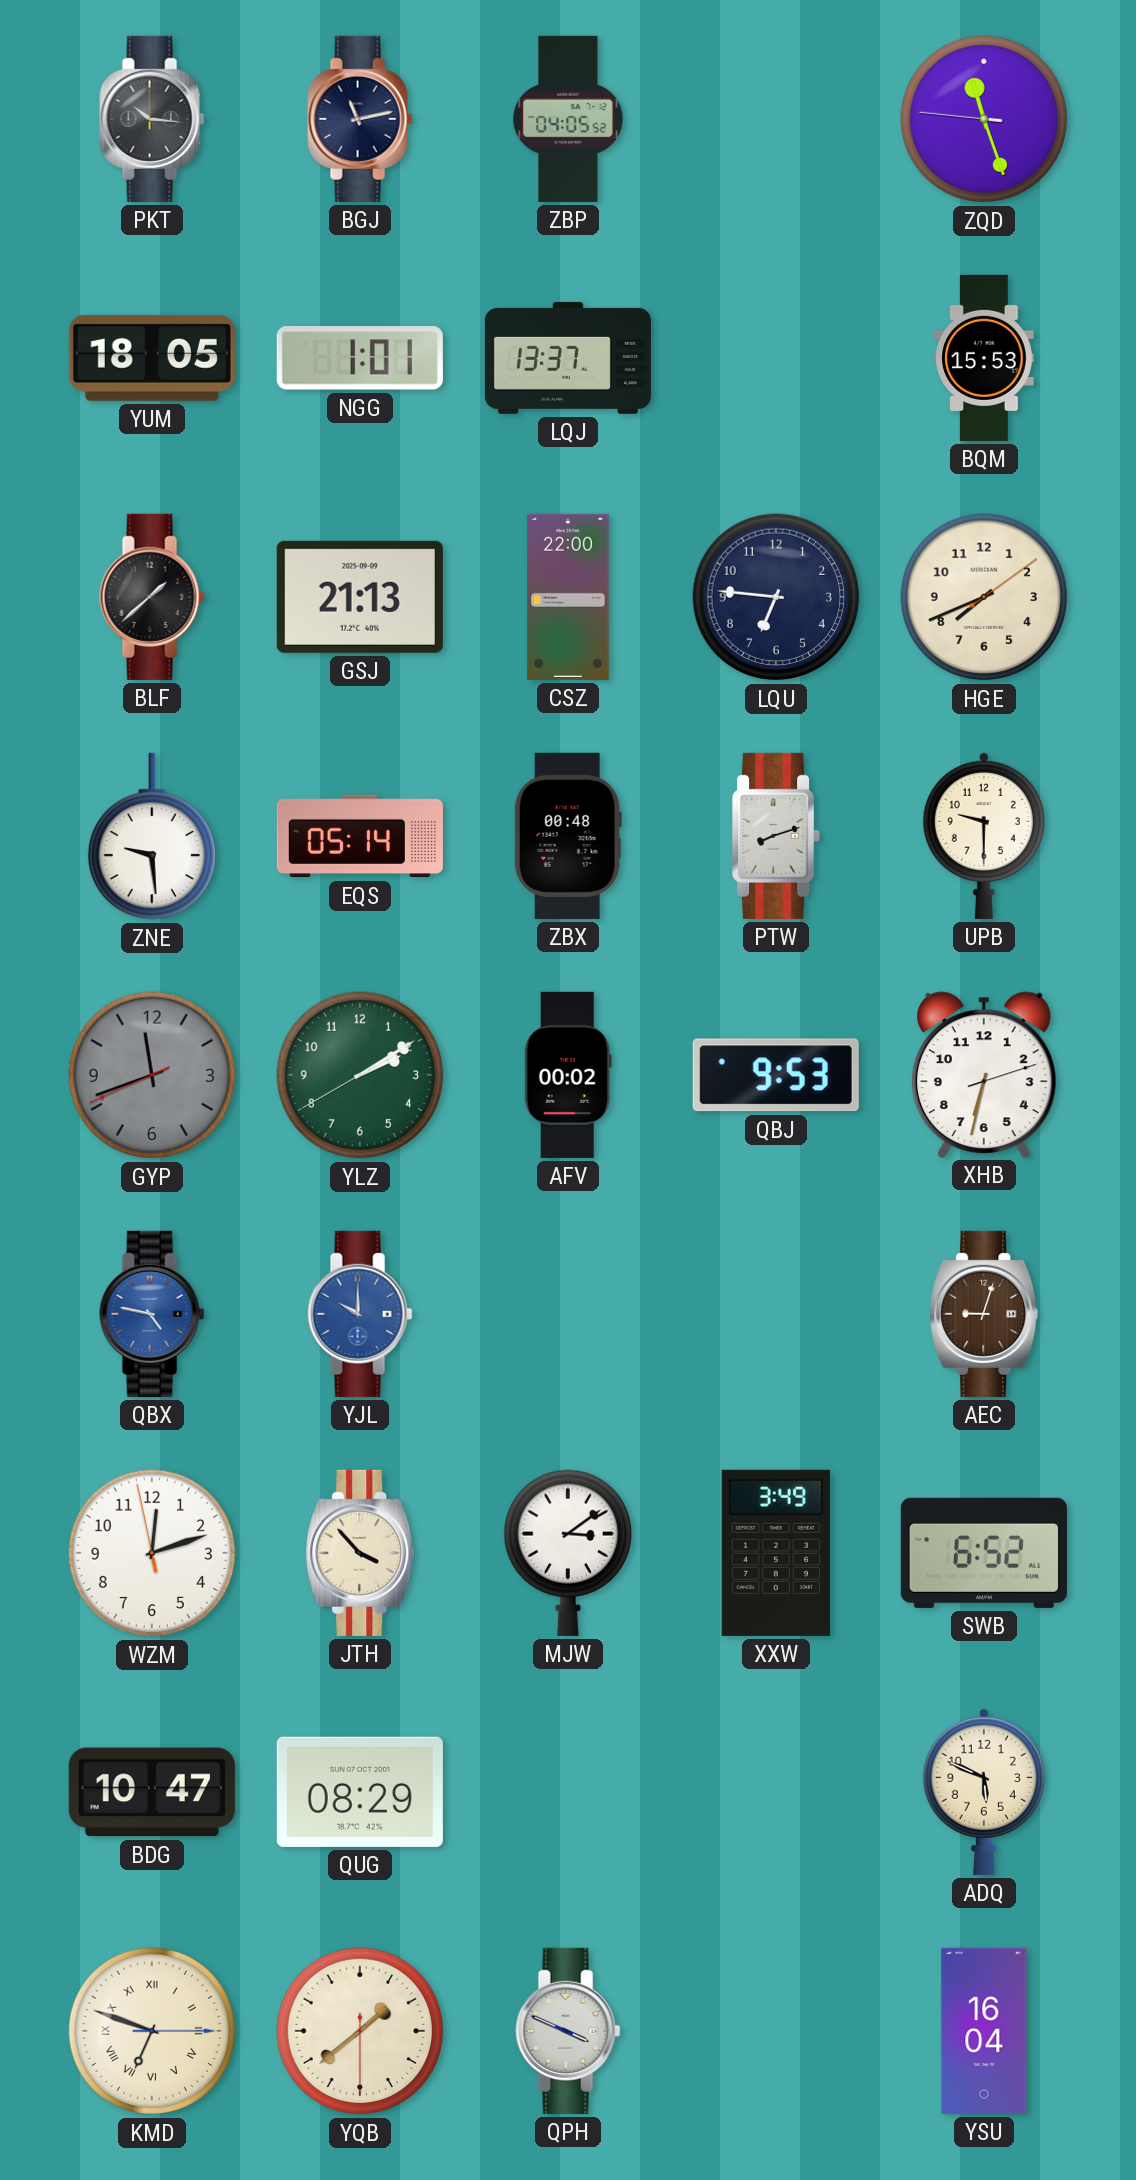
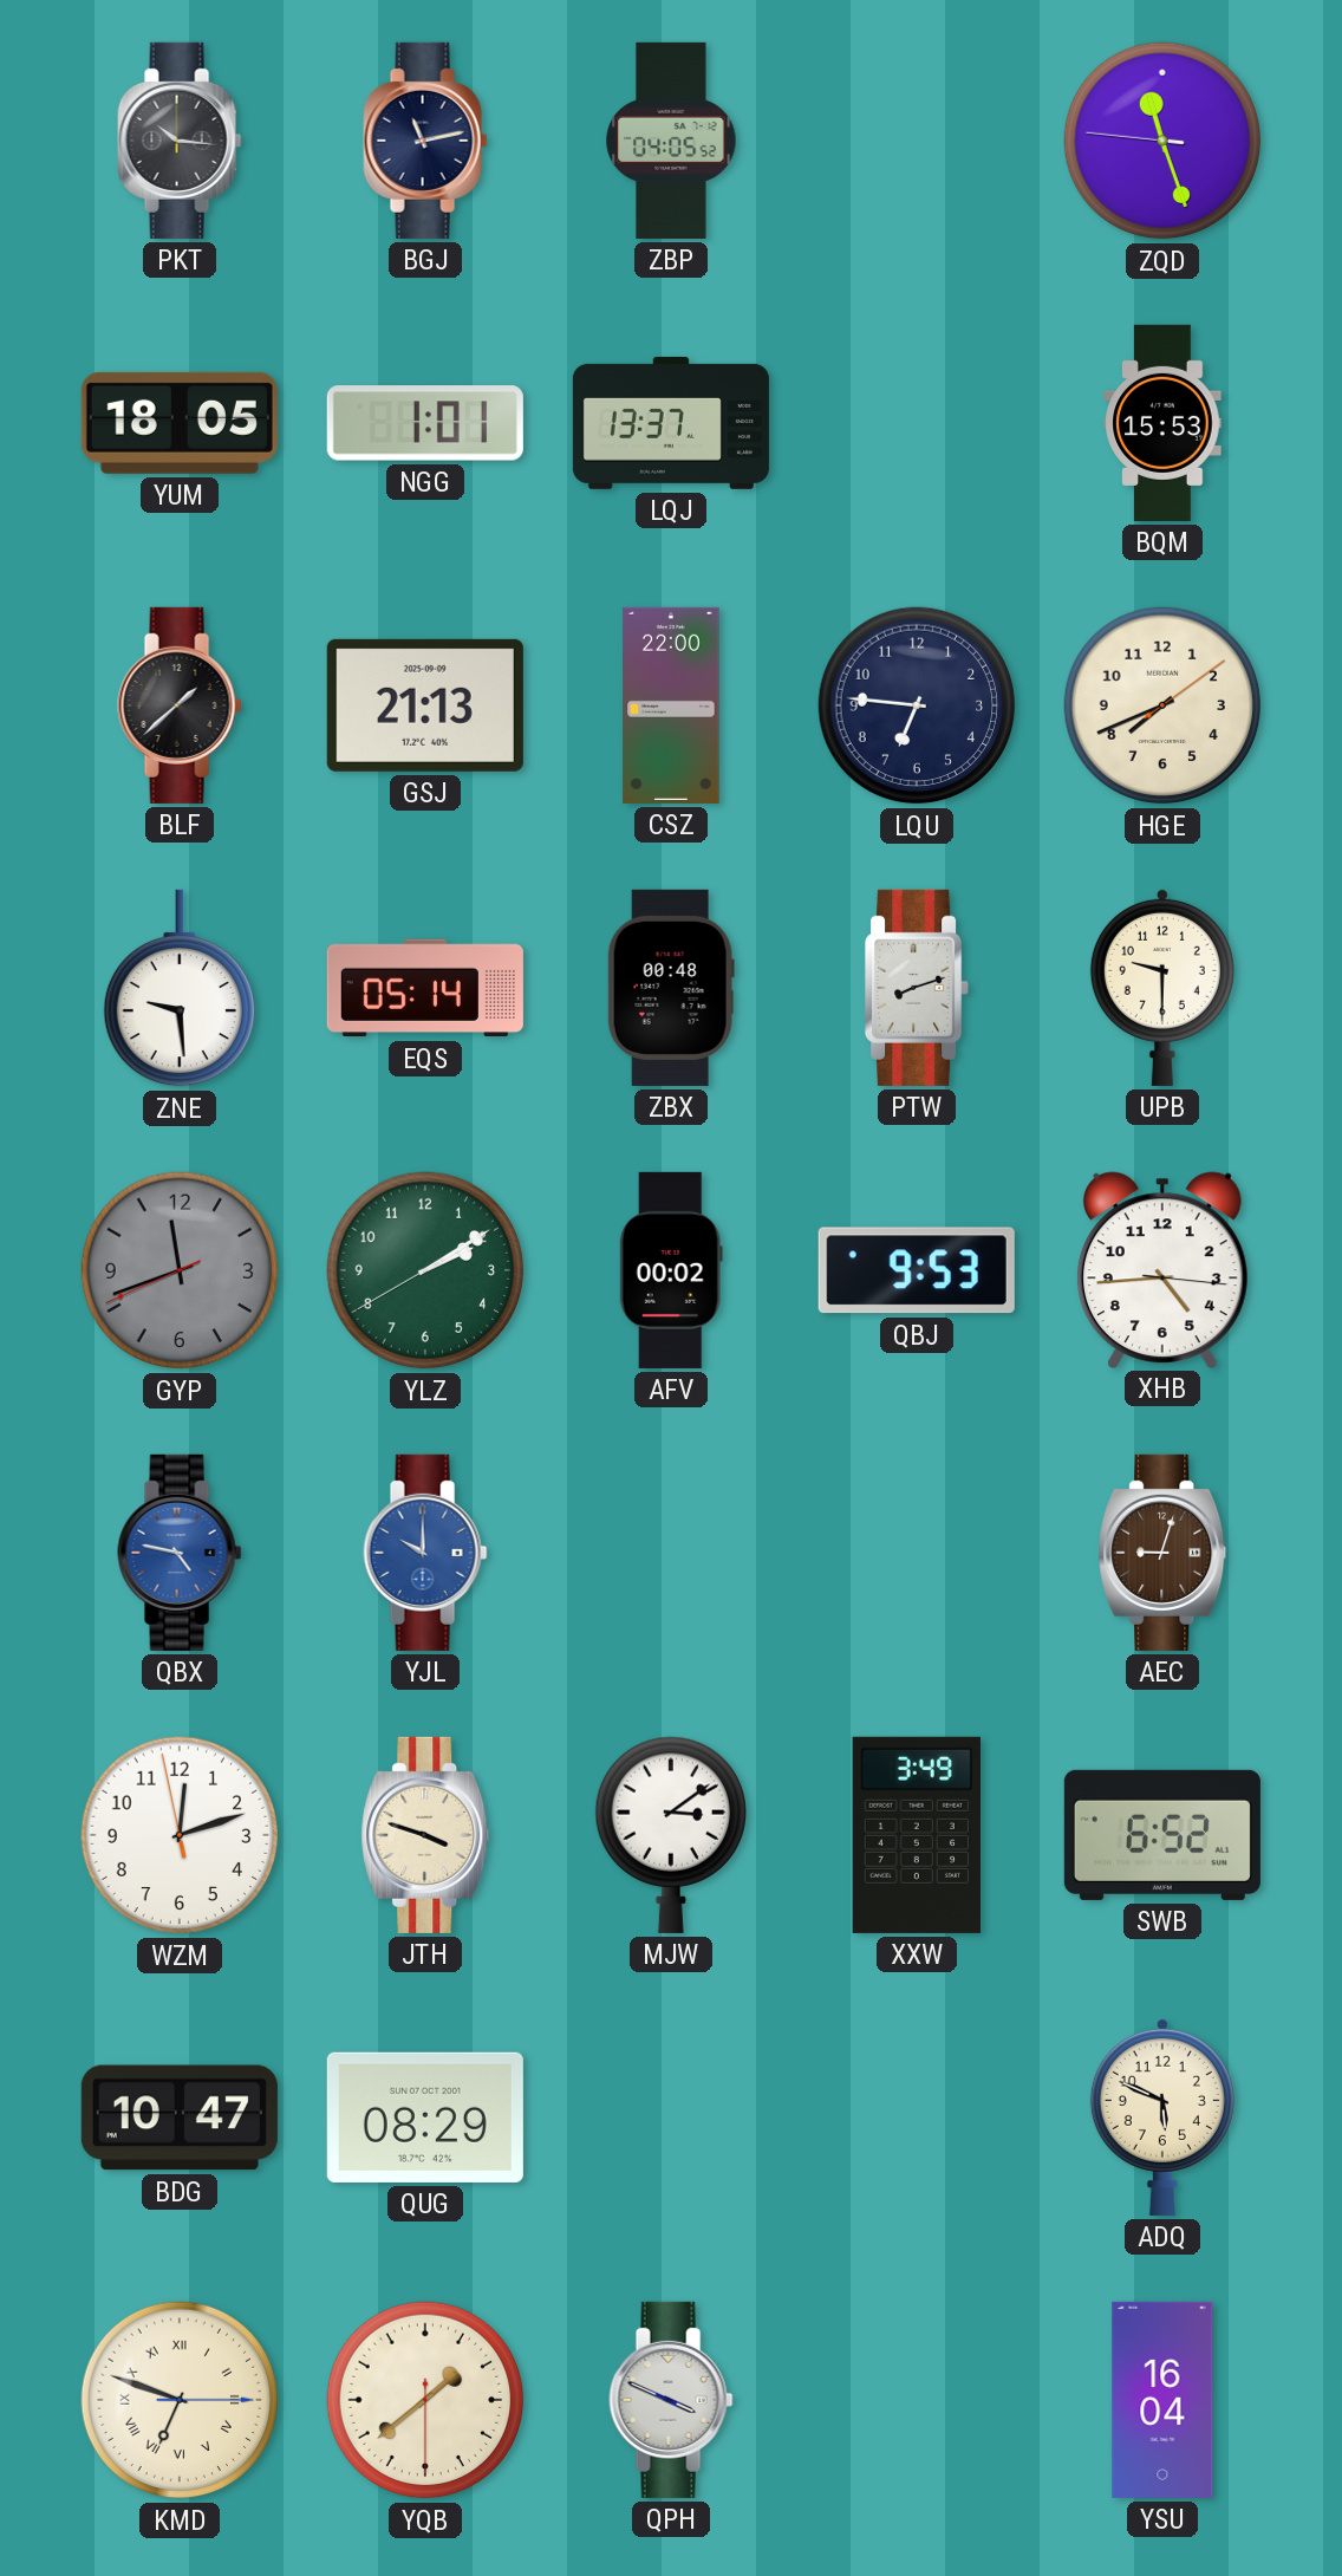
XHB: 6:32 -> 4:44 (1162, 1269)
JTH: 3:53 -> 3:48 (425, 1835)
